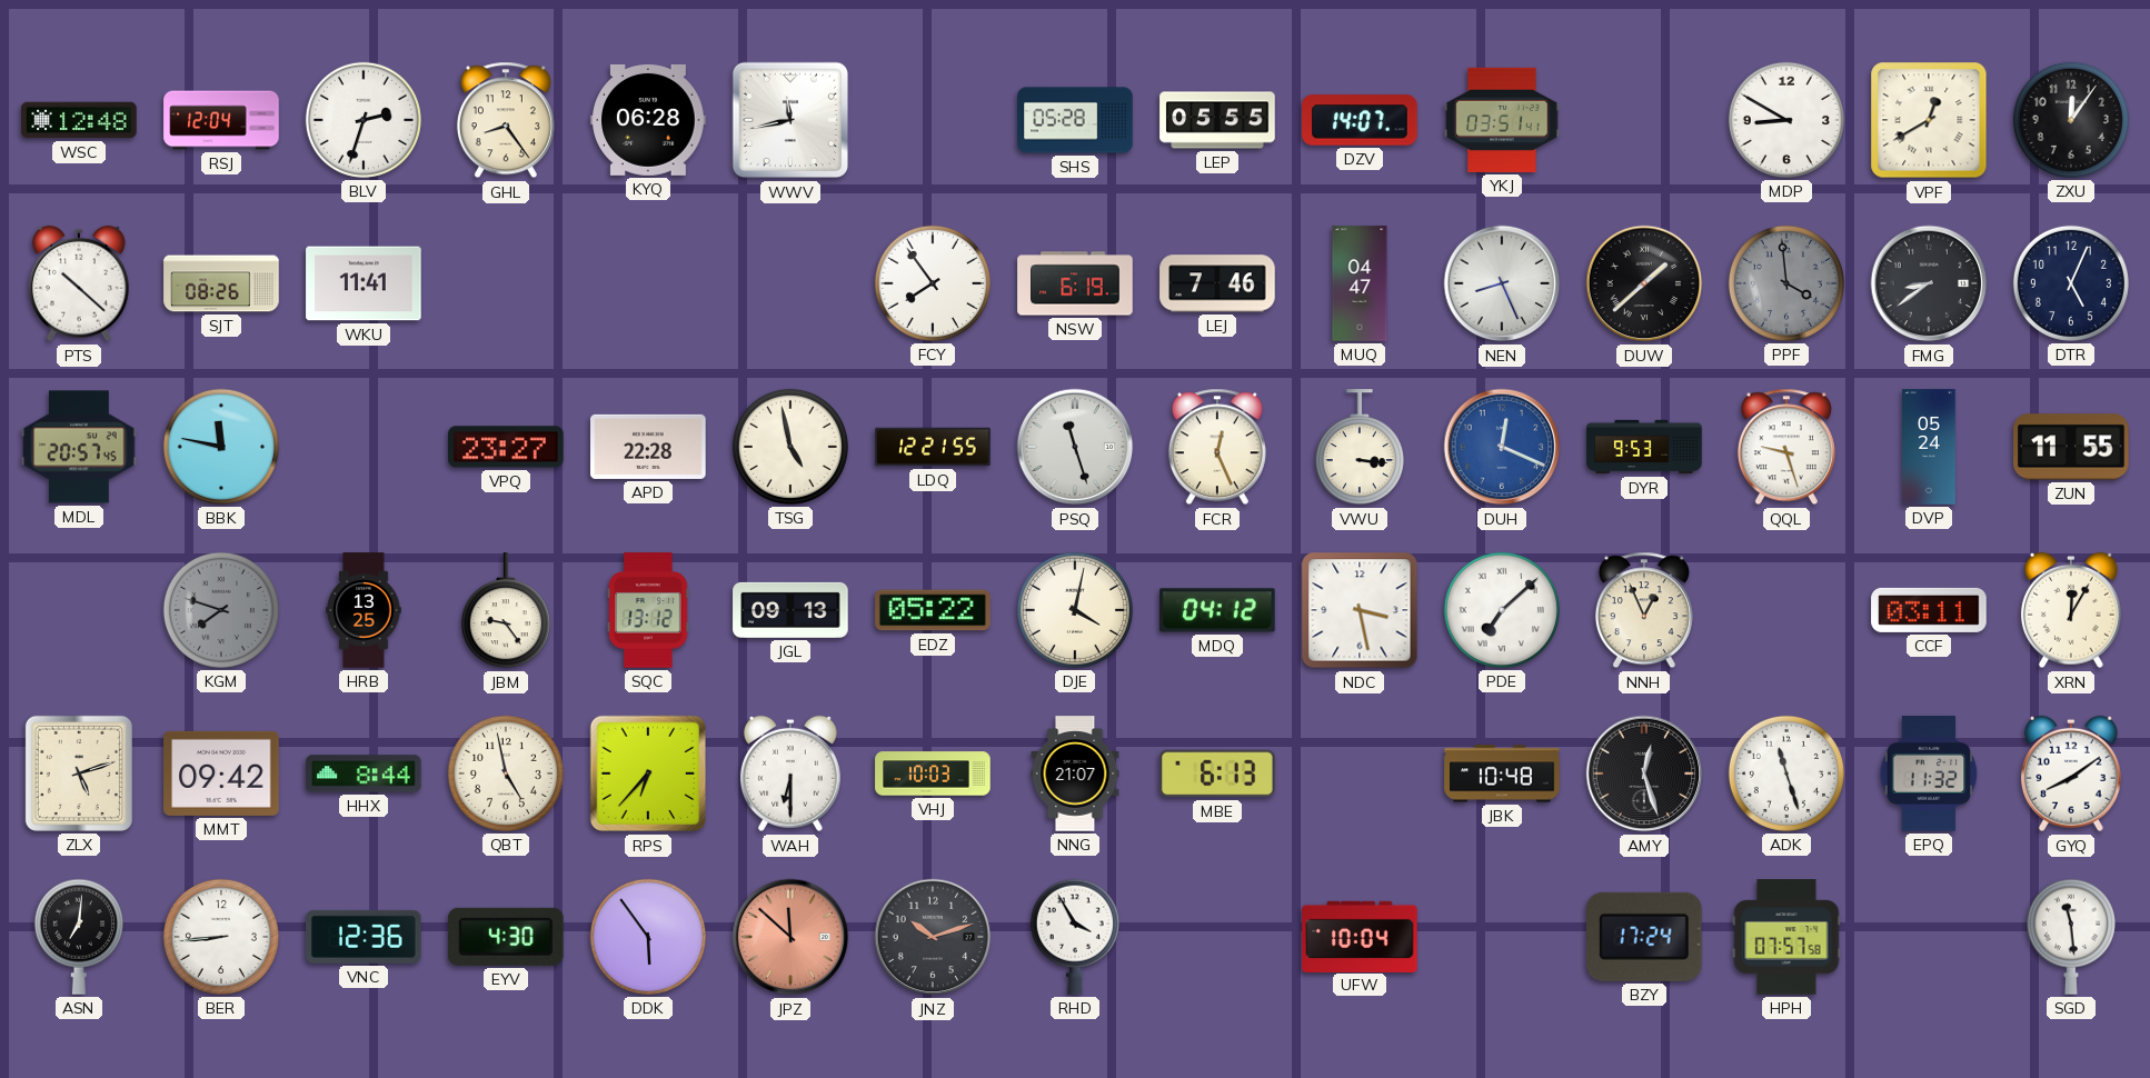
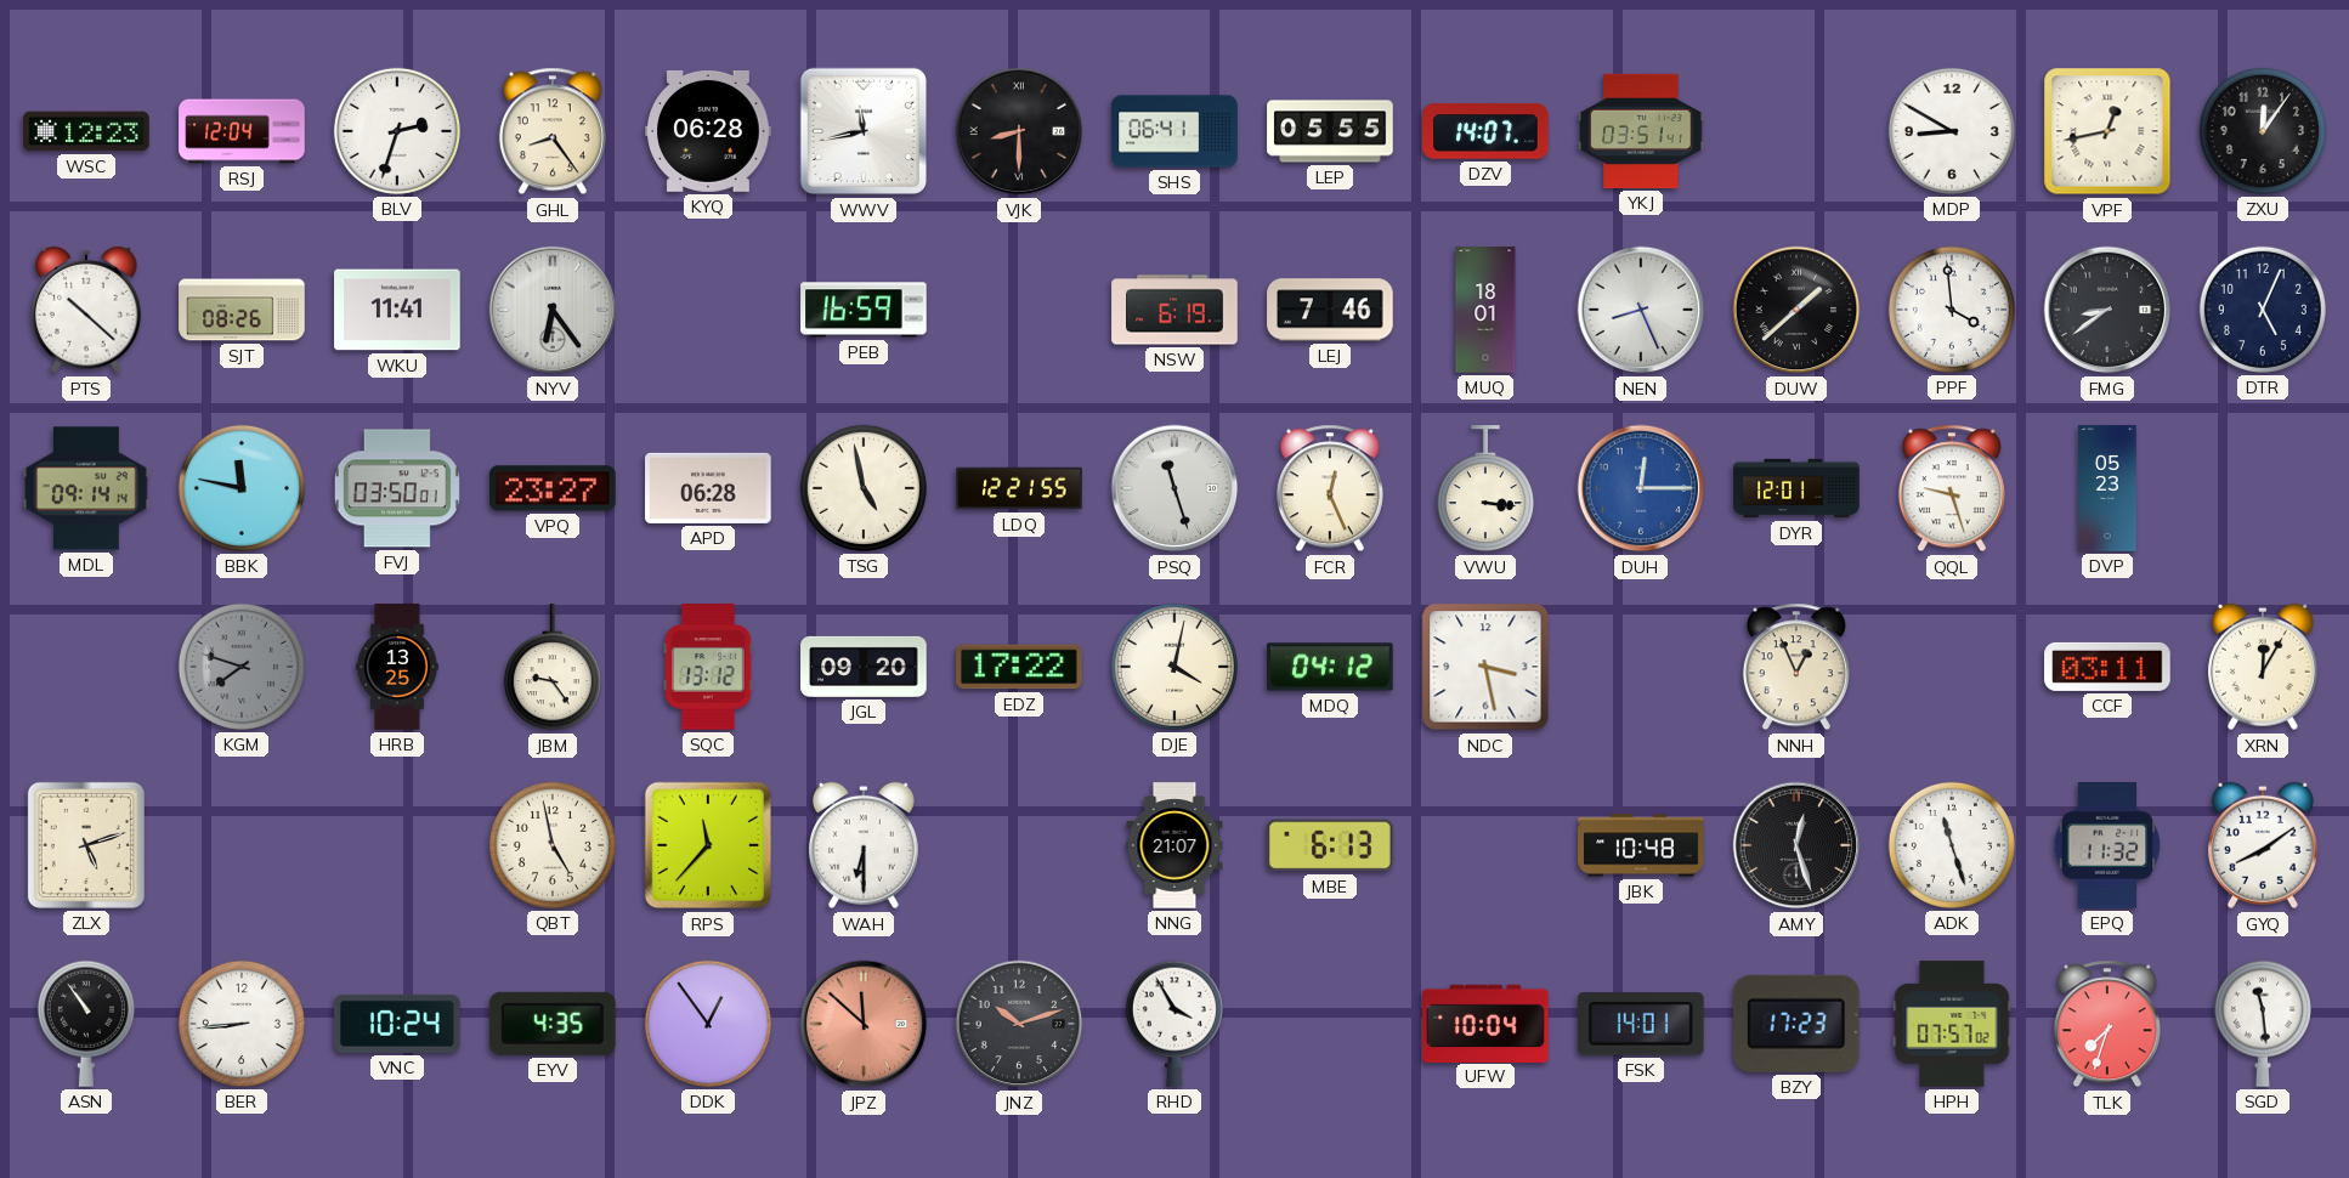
WSC: 12:48 -> 12:23 (86, 131)
VJK: none -> 8:30 (1019, 131)
SHS: 05:28 -> 06:41 (1174, 131)
VPF: 12:40 -> 12:43 (2107, 131)
NYV: none -> 6:24 (553, 310)
PEB: none -> 16:59 (864, 310)
FCY: 7:54 -> none (933, 283)
MUQ: 04:47 -> 18:01 (1485, 310)
PPF dial: grey -> white (1952, 310)
MDL: 20:57 -> 09:14 (86, 488)
FVJ: none -> 03:50 (397, 488)
APD: 22:28 -> 06:28 (708, 488)
DUH: 12:19 -> 12:15 (1641, 488)
DYR: 9:53 -> 12:01 (1796, 488)
DVP: 05:24 -> 05:23 (2107, 488)
ZUN: 11:55 -> none (2071, 447)
JGL: 09:13 -> 09:20 (864, 667)
EDZ: 05:22 -> 17:22 (1019, 667)
PDE: 7:08 -> none (1502, 610)
MMT: 09:42 -> none (221, 773)
HHX: 8:44 -> none (364, 773)
RPS: 6:37 -> 11:37 (708, 845)
VHJ: 10:03 -> none (933, 773)
ASN: 7:01 -> 10:54 (86, 1024)
VNC: 12:36 -> 10:24 (397, 1024)
EYV: 4:30 -> 4:35 (553, 1024)
DDK: 5:54 -> 12:54 (708, 1024)
FSK: none -> 14:01 (1641, 1025)
BZY: 17:24 -> 17:23 (1796, 1024)
HPH: 07:57:58 -> 07:57:02 (1952, 1024)
TLK: none -> 7:33 (2107, 1024)
